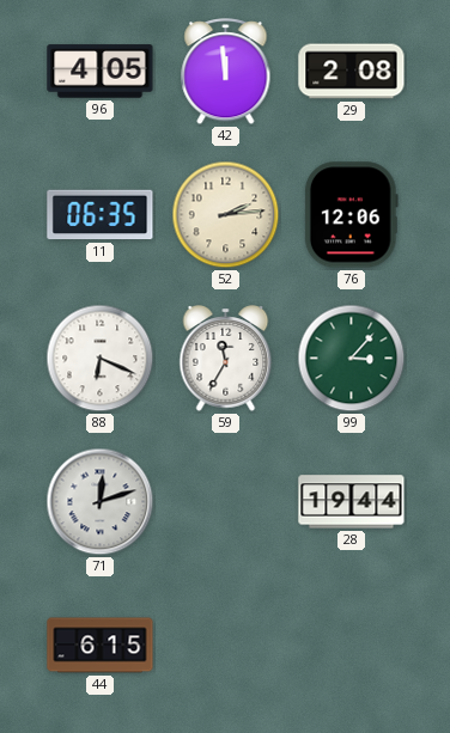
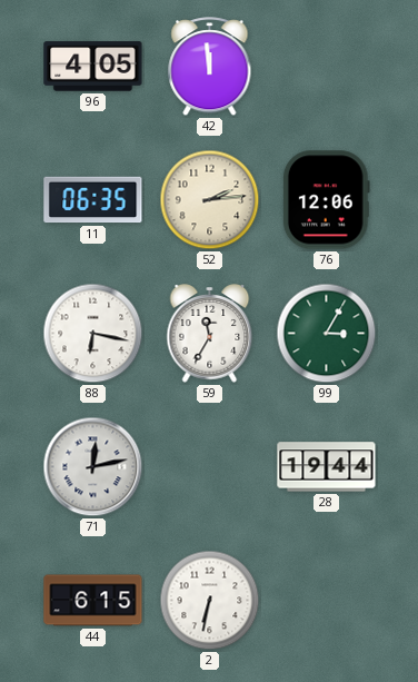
29: 2:08 -> none (352, 72)
88: 6:19 -> 6:17 (93, 334)
99: 3:07 -> 3:05 (327, 334)
71: 12:12 -> 12:13 (93, 467)
2: none -> 6:32 (210, 601)
